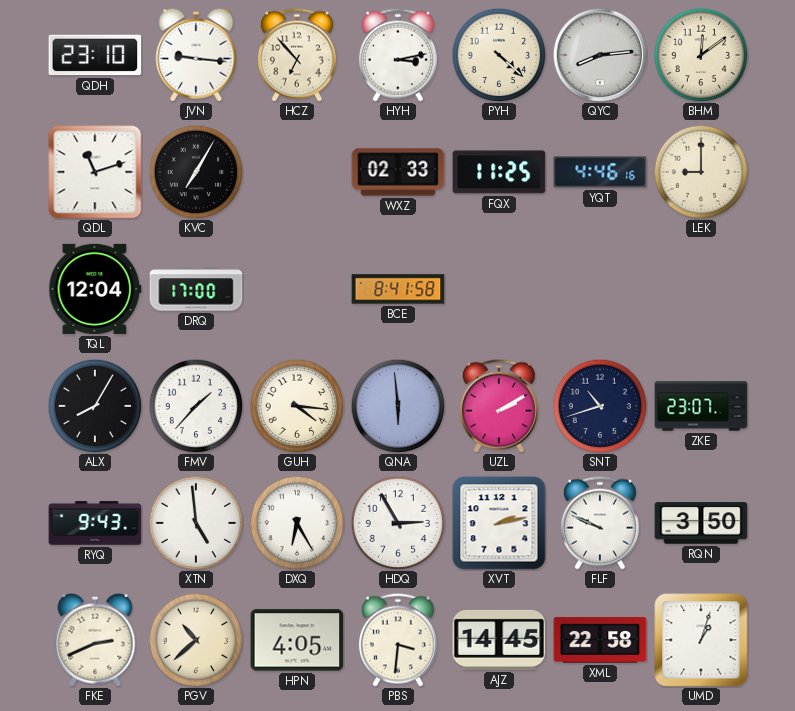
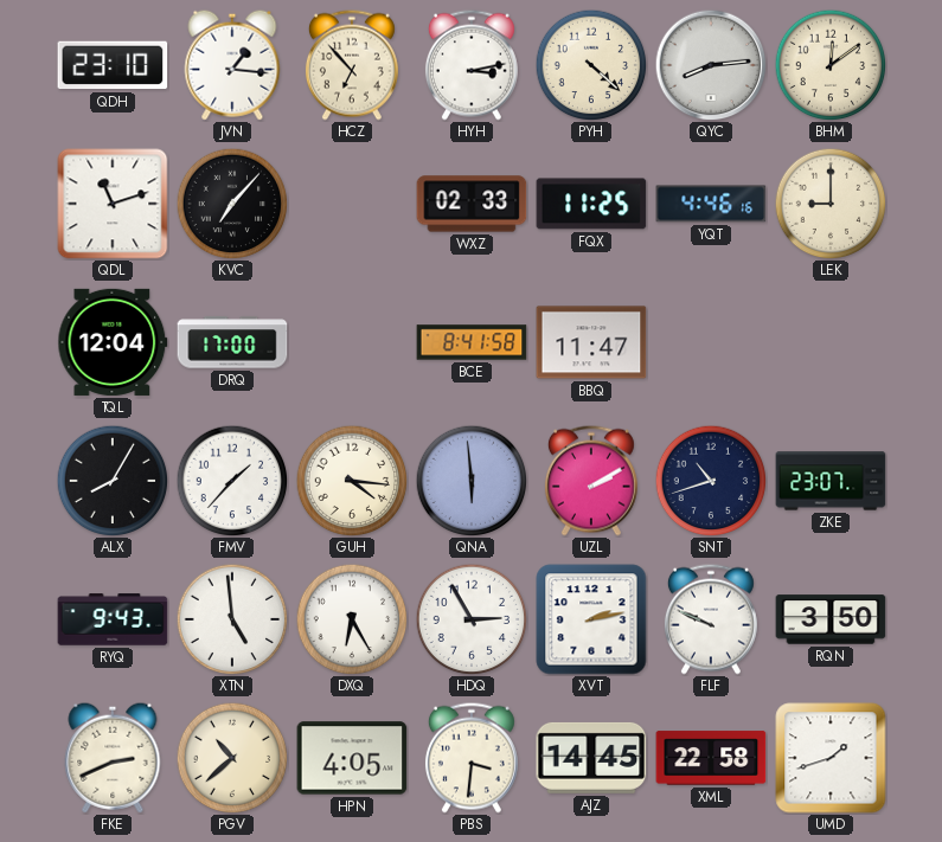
JVN: 9:16 -> 1:16 (232, 65)
KVC: 7:05 -> 7:07 (232, 204)
BBQ: none -> 11:47 (591, 342)
UMD: 1:03 -> 1:42 (831, 758)
